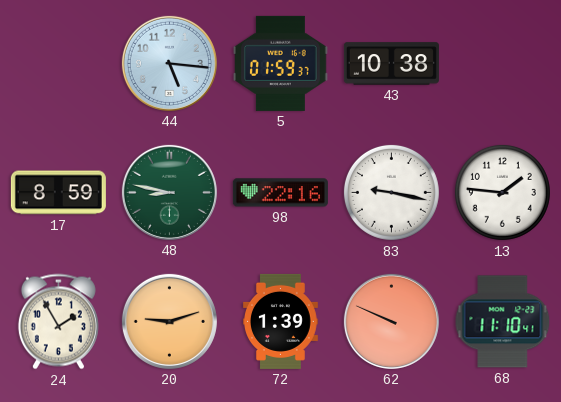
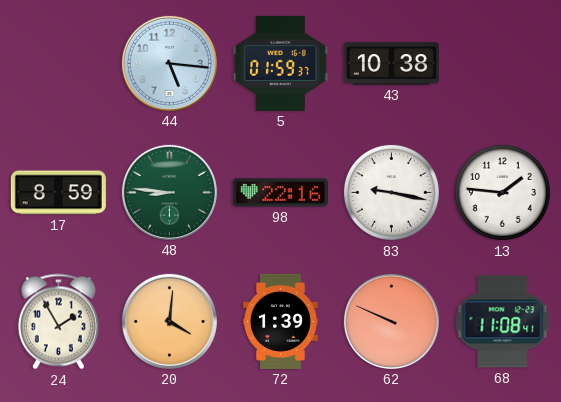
48: 8:47 -> 8:46 (169, 192)
20: 9:12 -> 4:01 (169, 321)
68: 11:10 -> 11:08 (503, 322)
